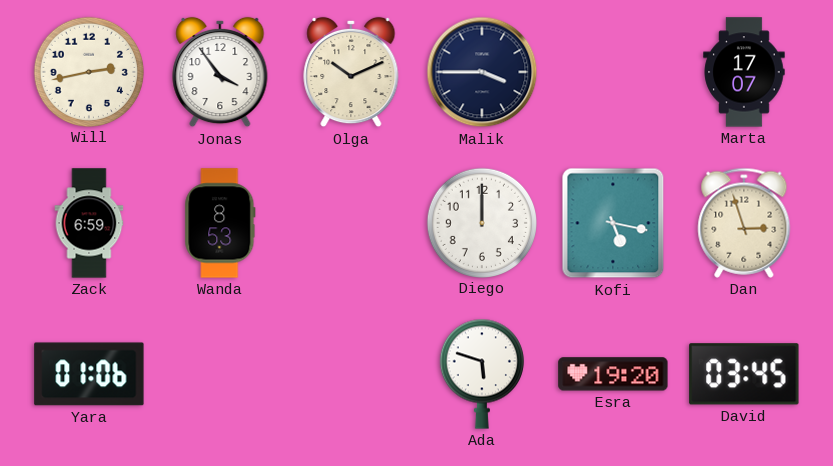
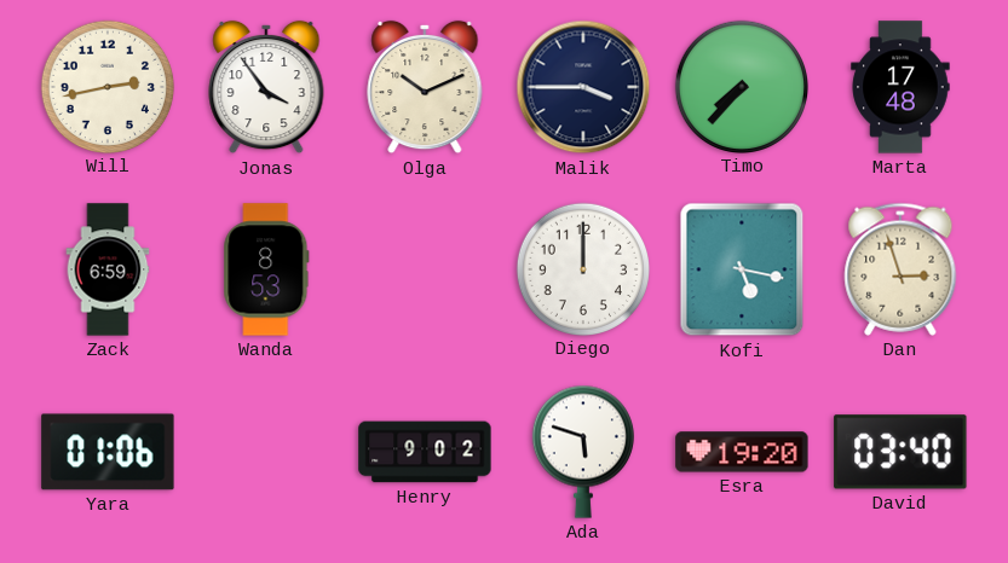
Timo: none -> 7:37 (741, 86)
Marta: 17:07 -> 17:48 (900, 87)
Henry: none -> 9:02 (425, 452)
David: 03:45 -> 03:40 (900, 452)
